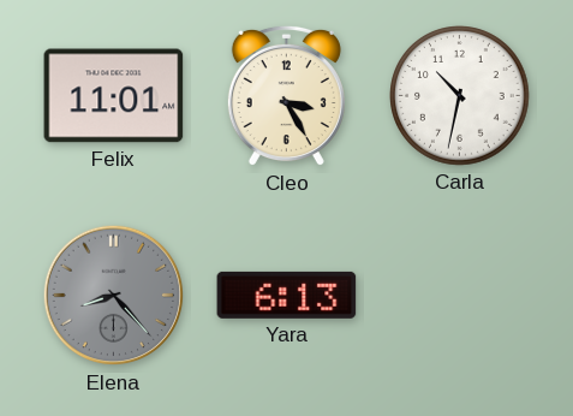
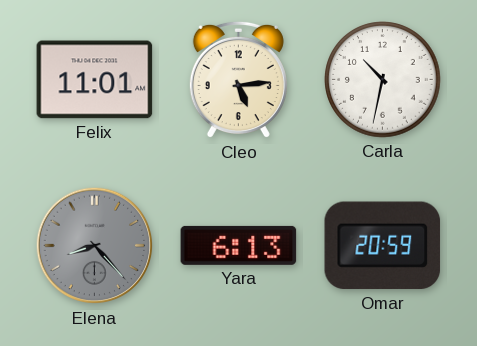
Cleo: 3:25 -> 5:14 (238, 80)
Omar: none -> 20:59 (383, 246)
